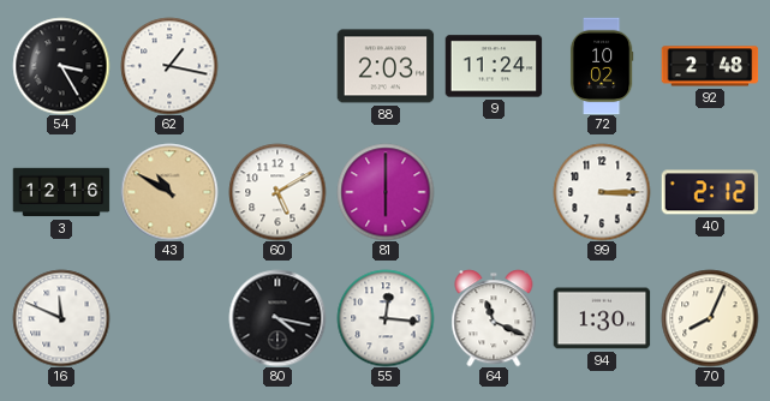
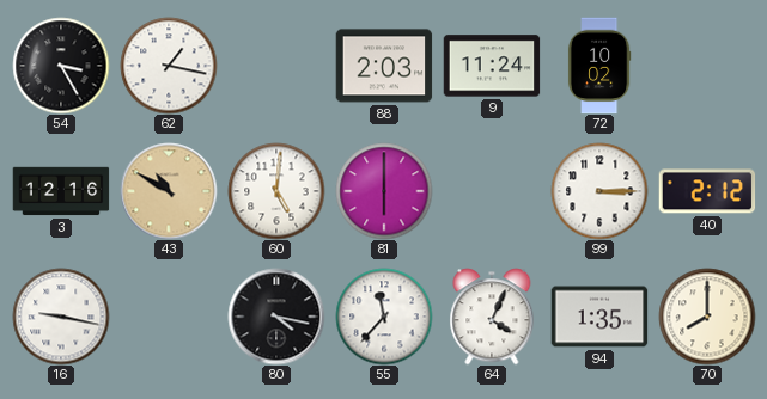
92: 2:48 -> none (710, 66)
60: 5:10 -> 5:01 (276, 191)
16: 11:49 -> 9:17 (61, 317)
55: 12:16 -> 11:37 (384, 317)
64: 11:19 -> 4:04 (492, 317)
94: 1:30 -> 1:35 (599, 317)
70: 8:04 -> 8:00 (707, 317)
